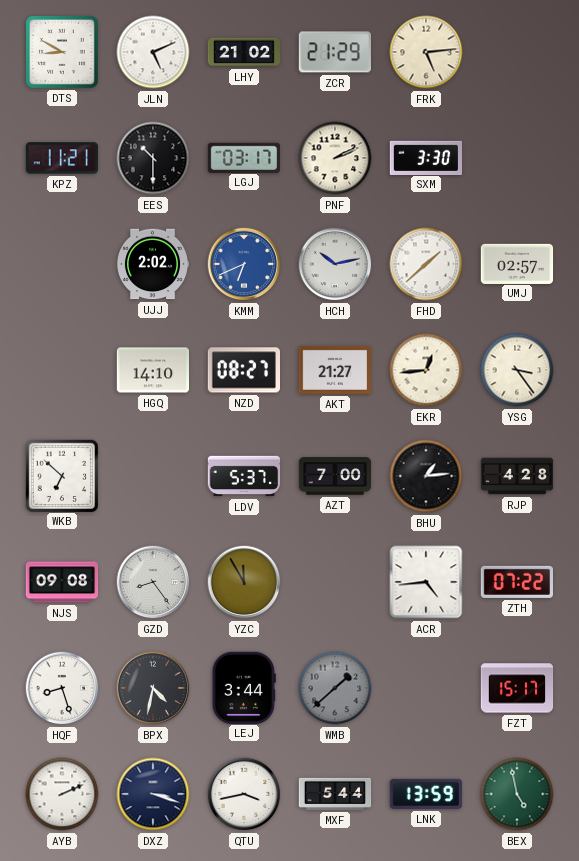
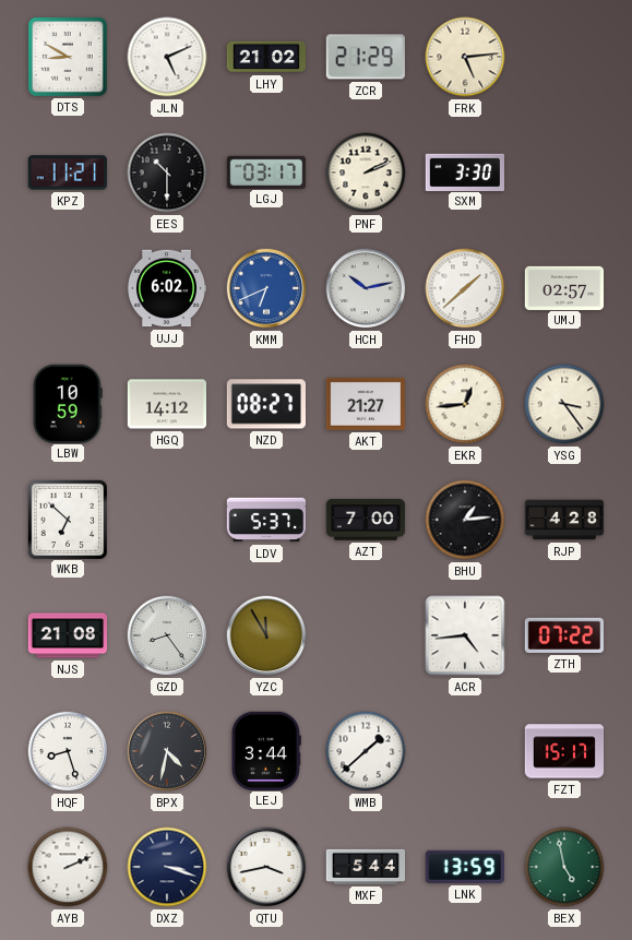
UJJ: 2:02 -> 6:02 (167, 288)
LBW: none -> 10:59 (68, 403)
HGQ: 14:10 -> 14:12 (166, 404)
NJS: 09:08 -> 21:08 (68, 635)
WMB dial: grey -> white (366, 751)
